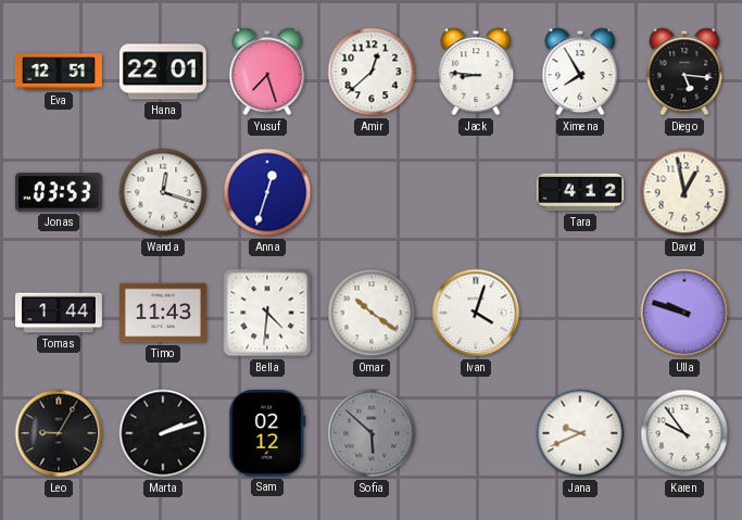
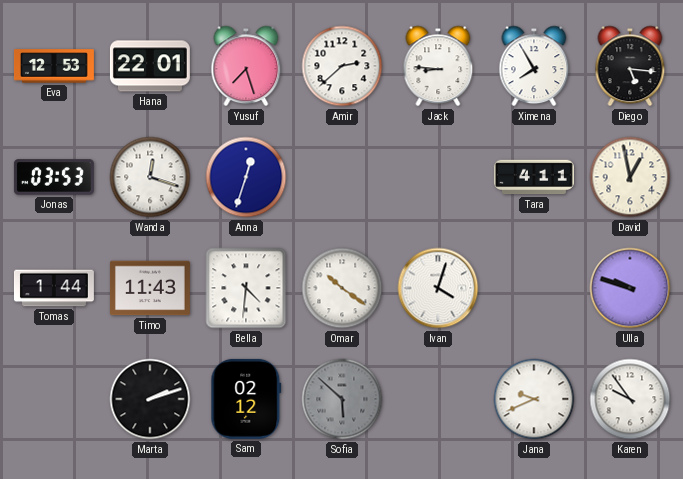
Eva: 12:51 -> 12:53 (54, 66)
Amir: 12:38 -> 2:38 (342, 66)
Tara: 4:12 -> 4:11 (534, 177)
Leo: 9:05 -> none (59, 433)
